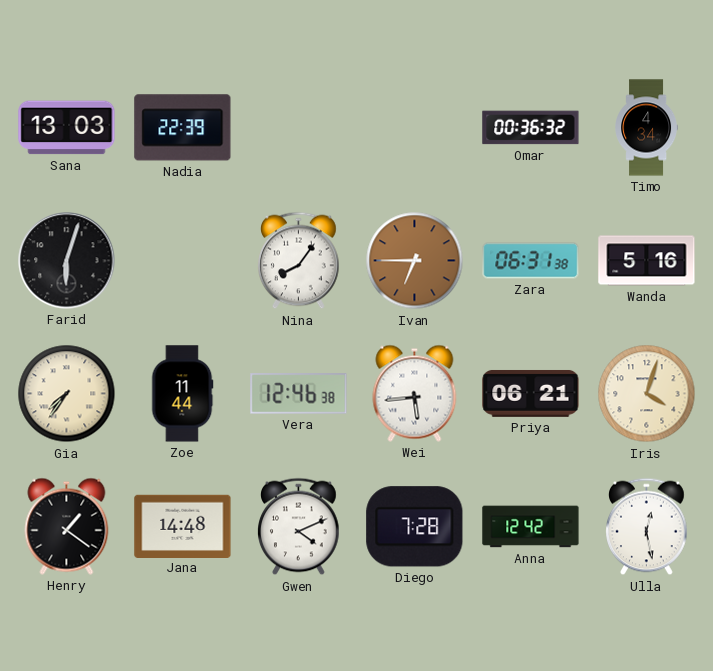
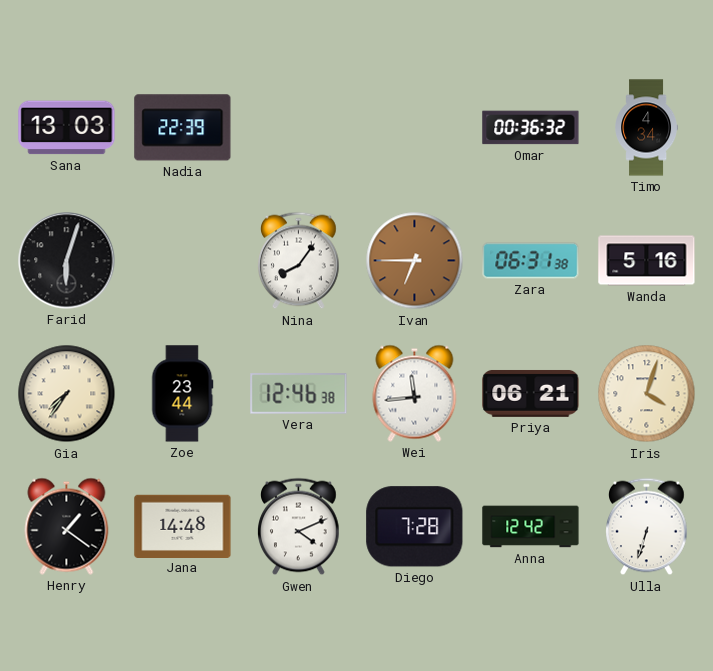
Zoe: 11:44 -> 23:44 (182, 394)
Wei: 5:44 -> 11:44 (415, 393)
Ulla: 12:28 -> 6:33 (647, 527)
